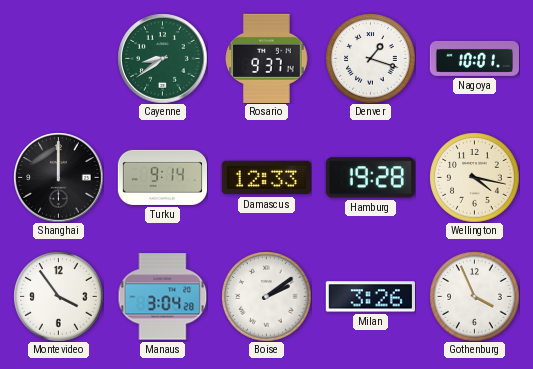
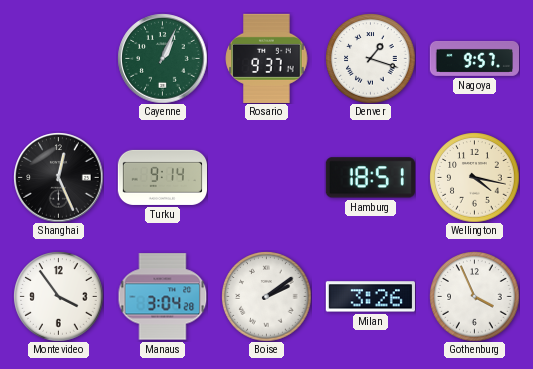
Cayenne: 8:39 -> 1:04 (162, 58)
Nagoya: 10:01 -> 9:57 (474, 58)
Shanghai: 12:00 -> 12:26 (58, 177)
Damascus: 12:33 -> none (266, 178)
Hamburg: 19:28 -> 18:51 (370, 178)
